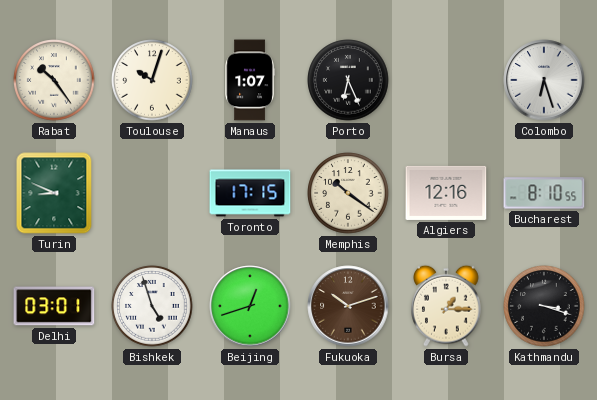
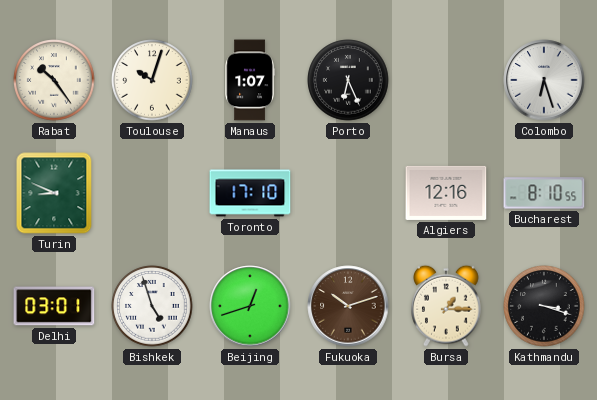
Toronto: 17:15 -> 17:10 (250, 193)
Memphis: 10:21 -> none (348, 193)
